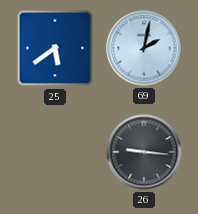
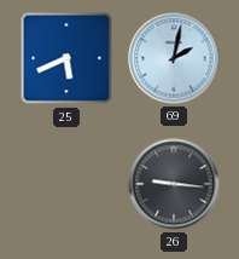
25: 5:39 -> 5:41 (66, 58)
